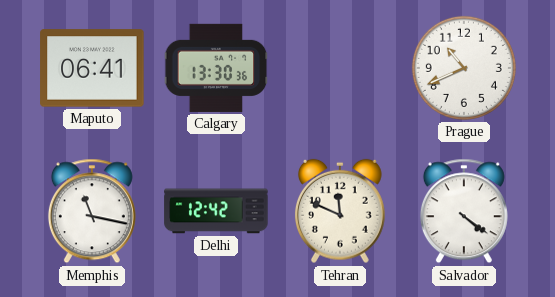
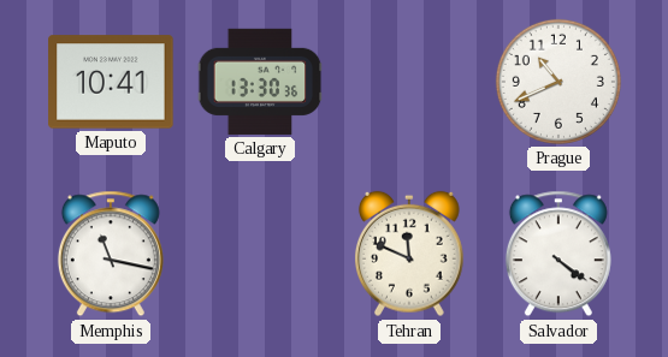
Maputo: 06:41 -> 10:41 (111, 82)
Delhi: 12:42 -> none (216, 211)
